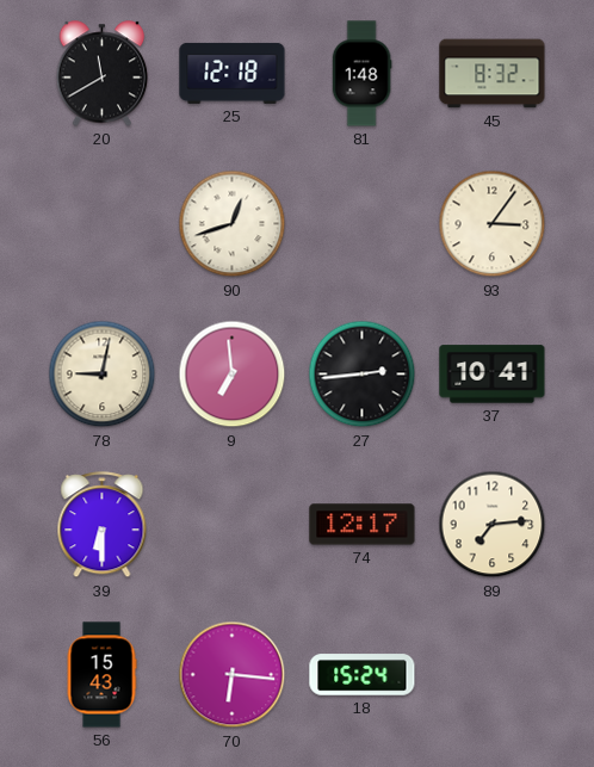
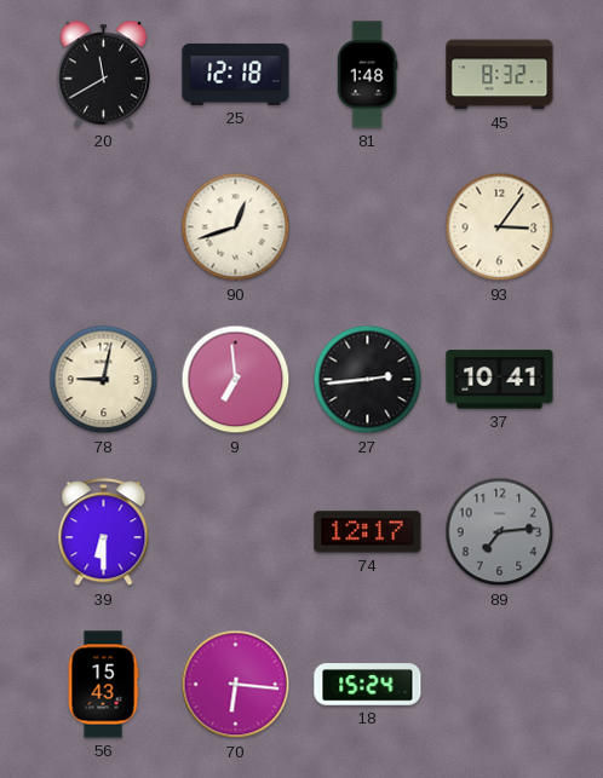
89 dial: cream -> grey (500, 532)
